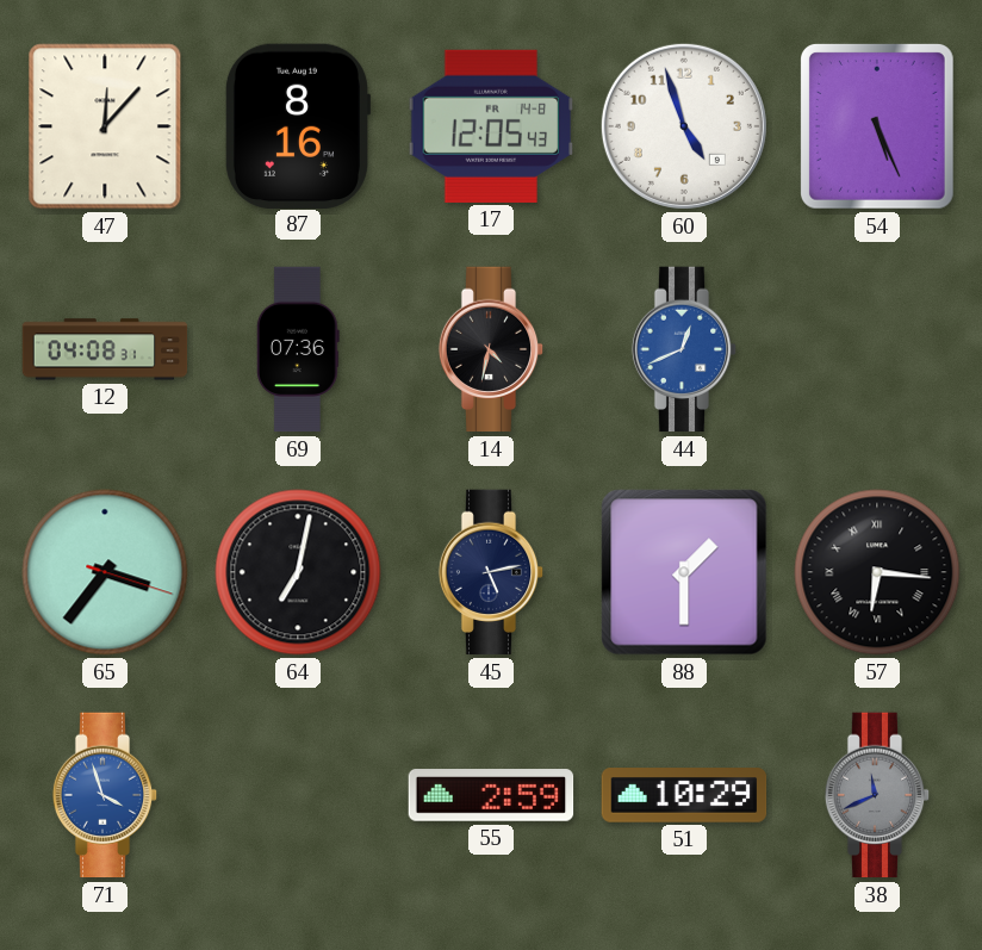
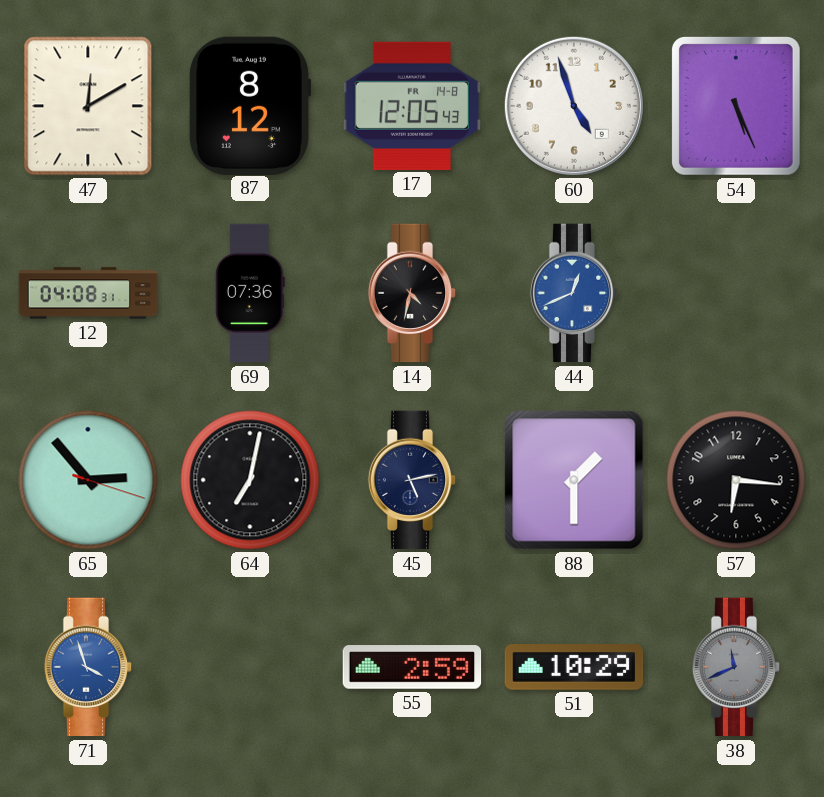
47: 12:07 -> 12:10 (88, 106)
87: 8:16 -> 8:12 (249, 105)
65: 3:36 -> 2:53 (88, 480)
57 numerals: Roman -> Arabic (736, 480)
